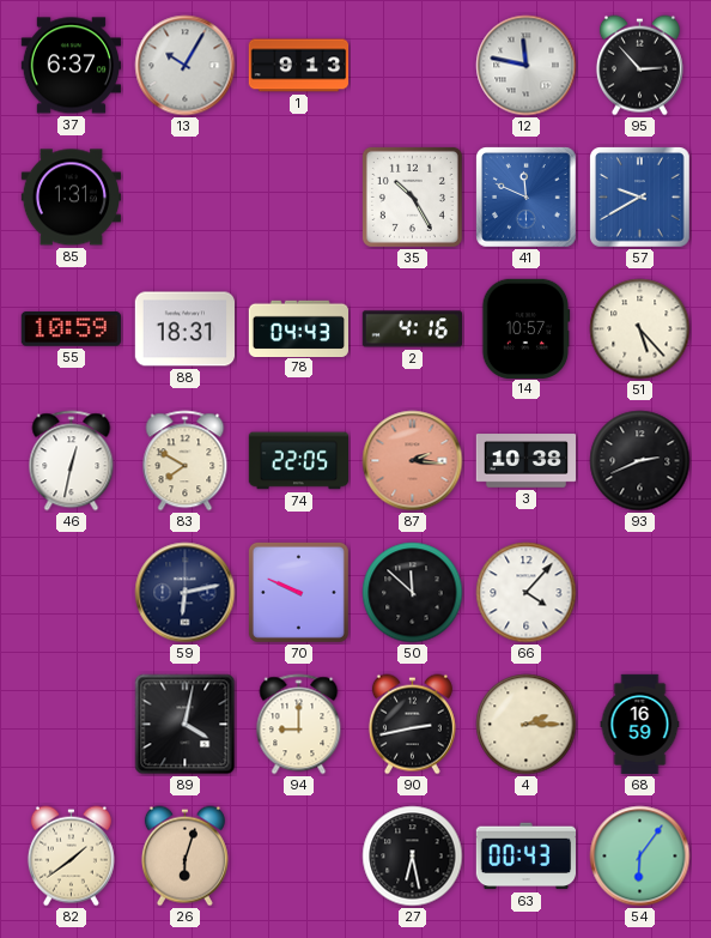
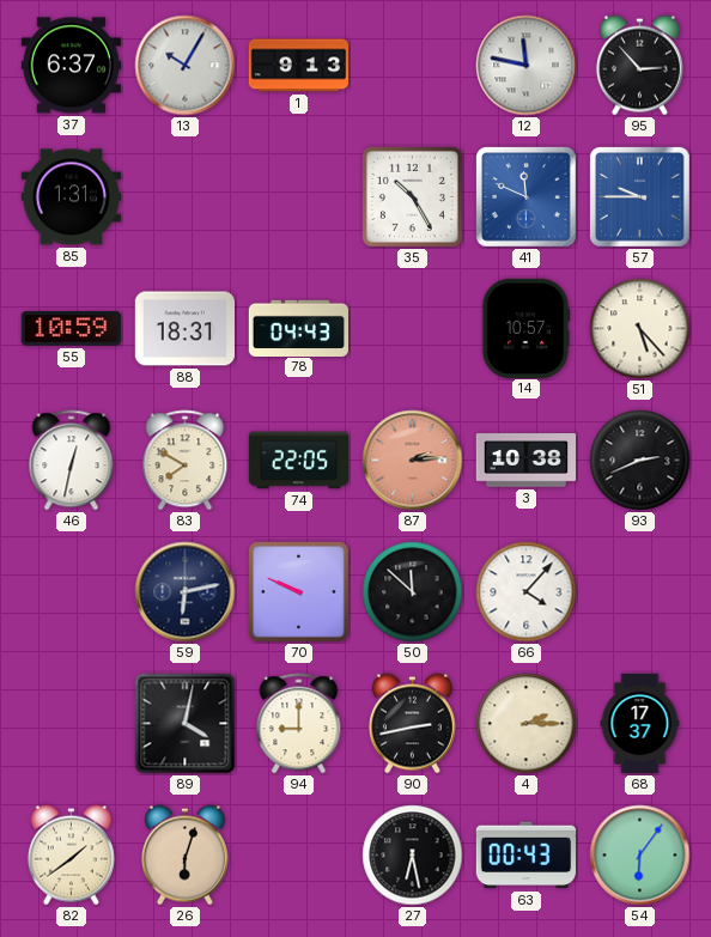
57: 9:40 -> 9:45 (640, 197)
2: 4:16 -> none (412, 329)
87: 2:16 -> 2:14 (413, 461)
68: 16:59 -> 17:37 (640, 724)
